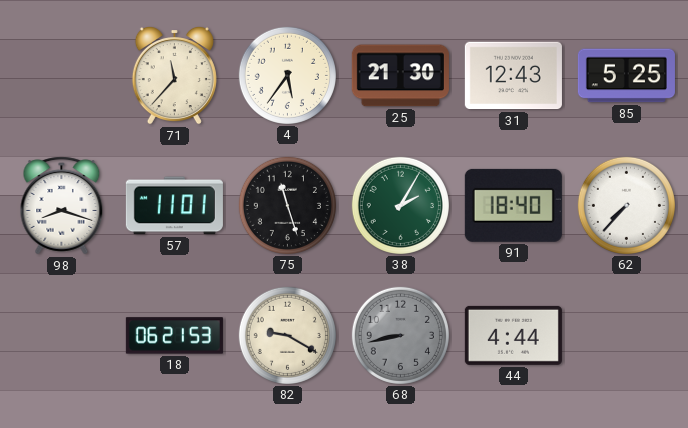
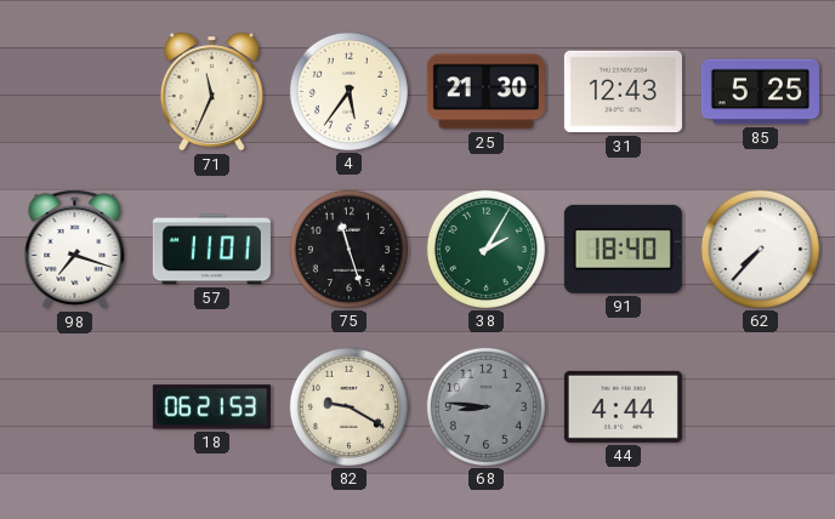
71: 11:37 -> 11:34 (211, 91)
98: 8:18 -> 7:18 (75, 250)
68: 8:43 -> 8:46 (485, 406)
